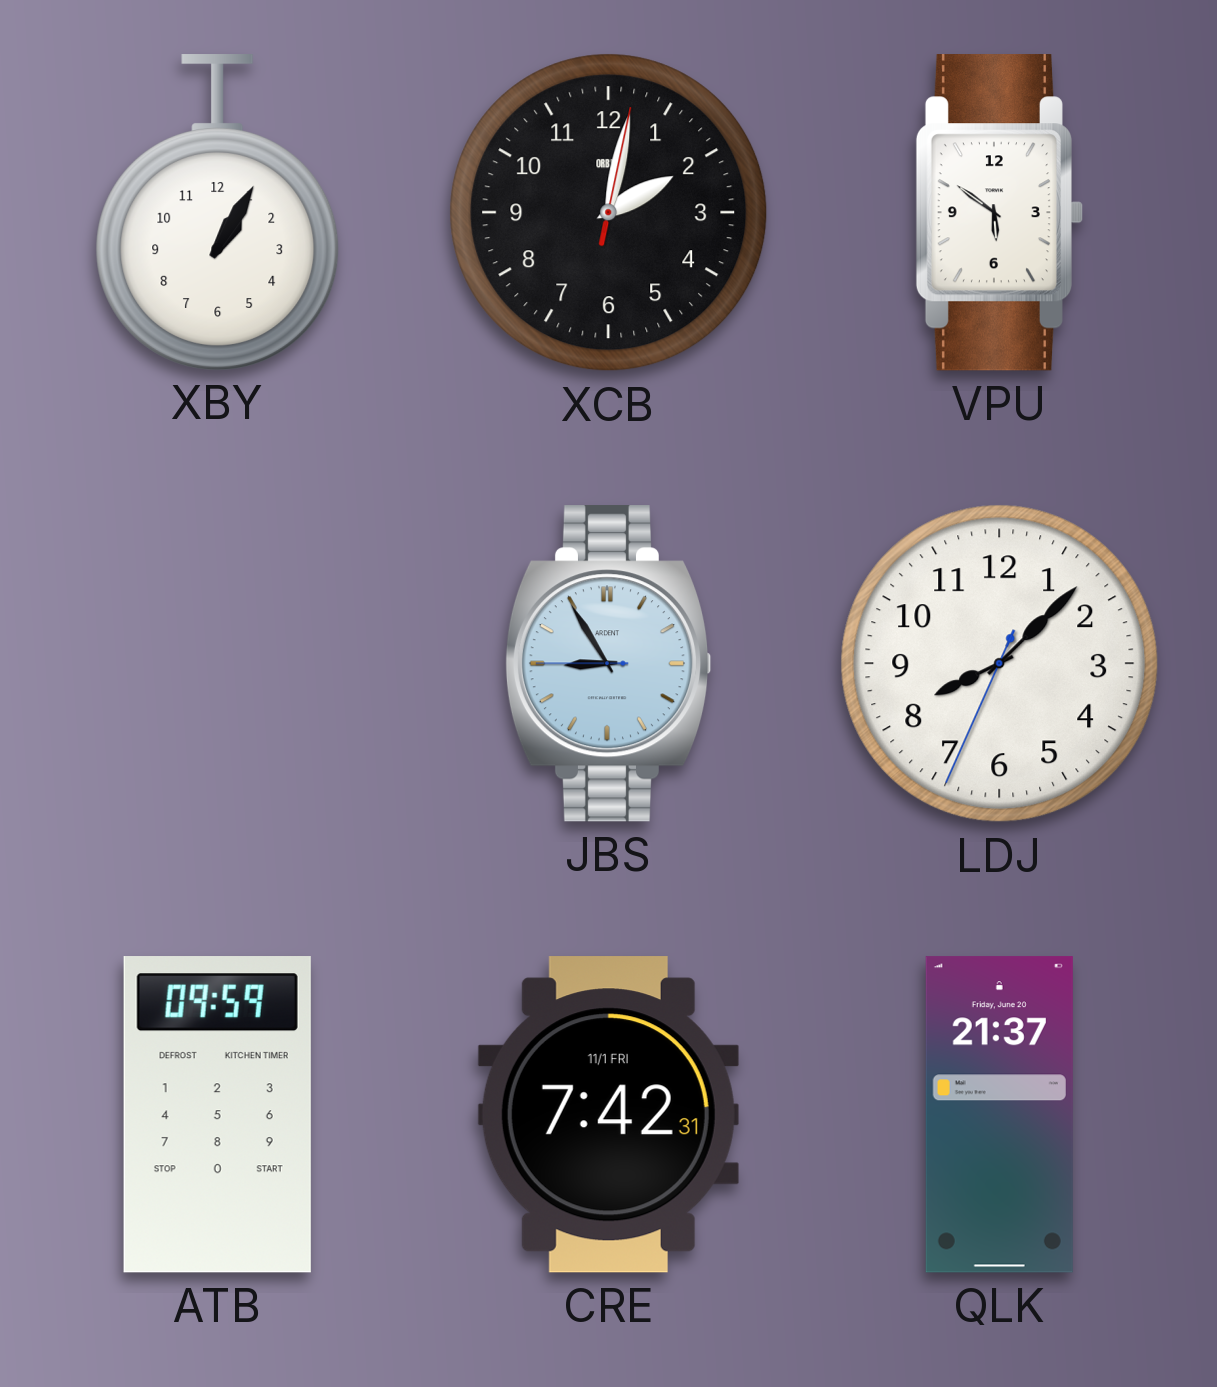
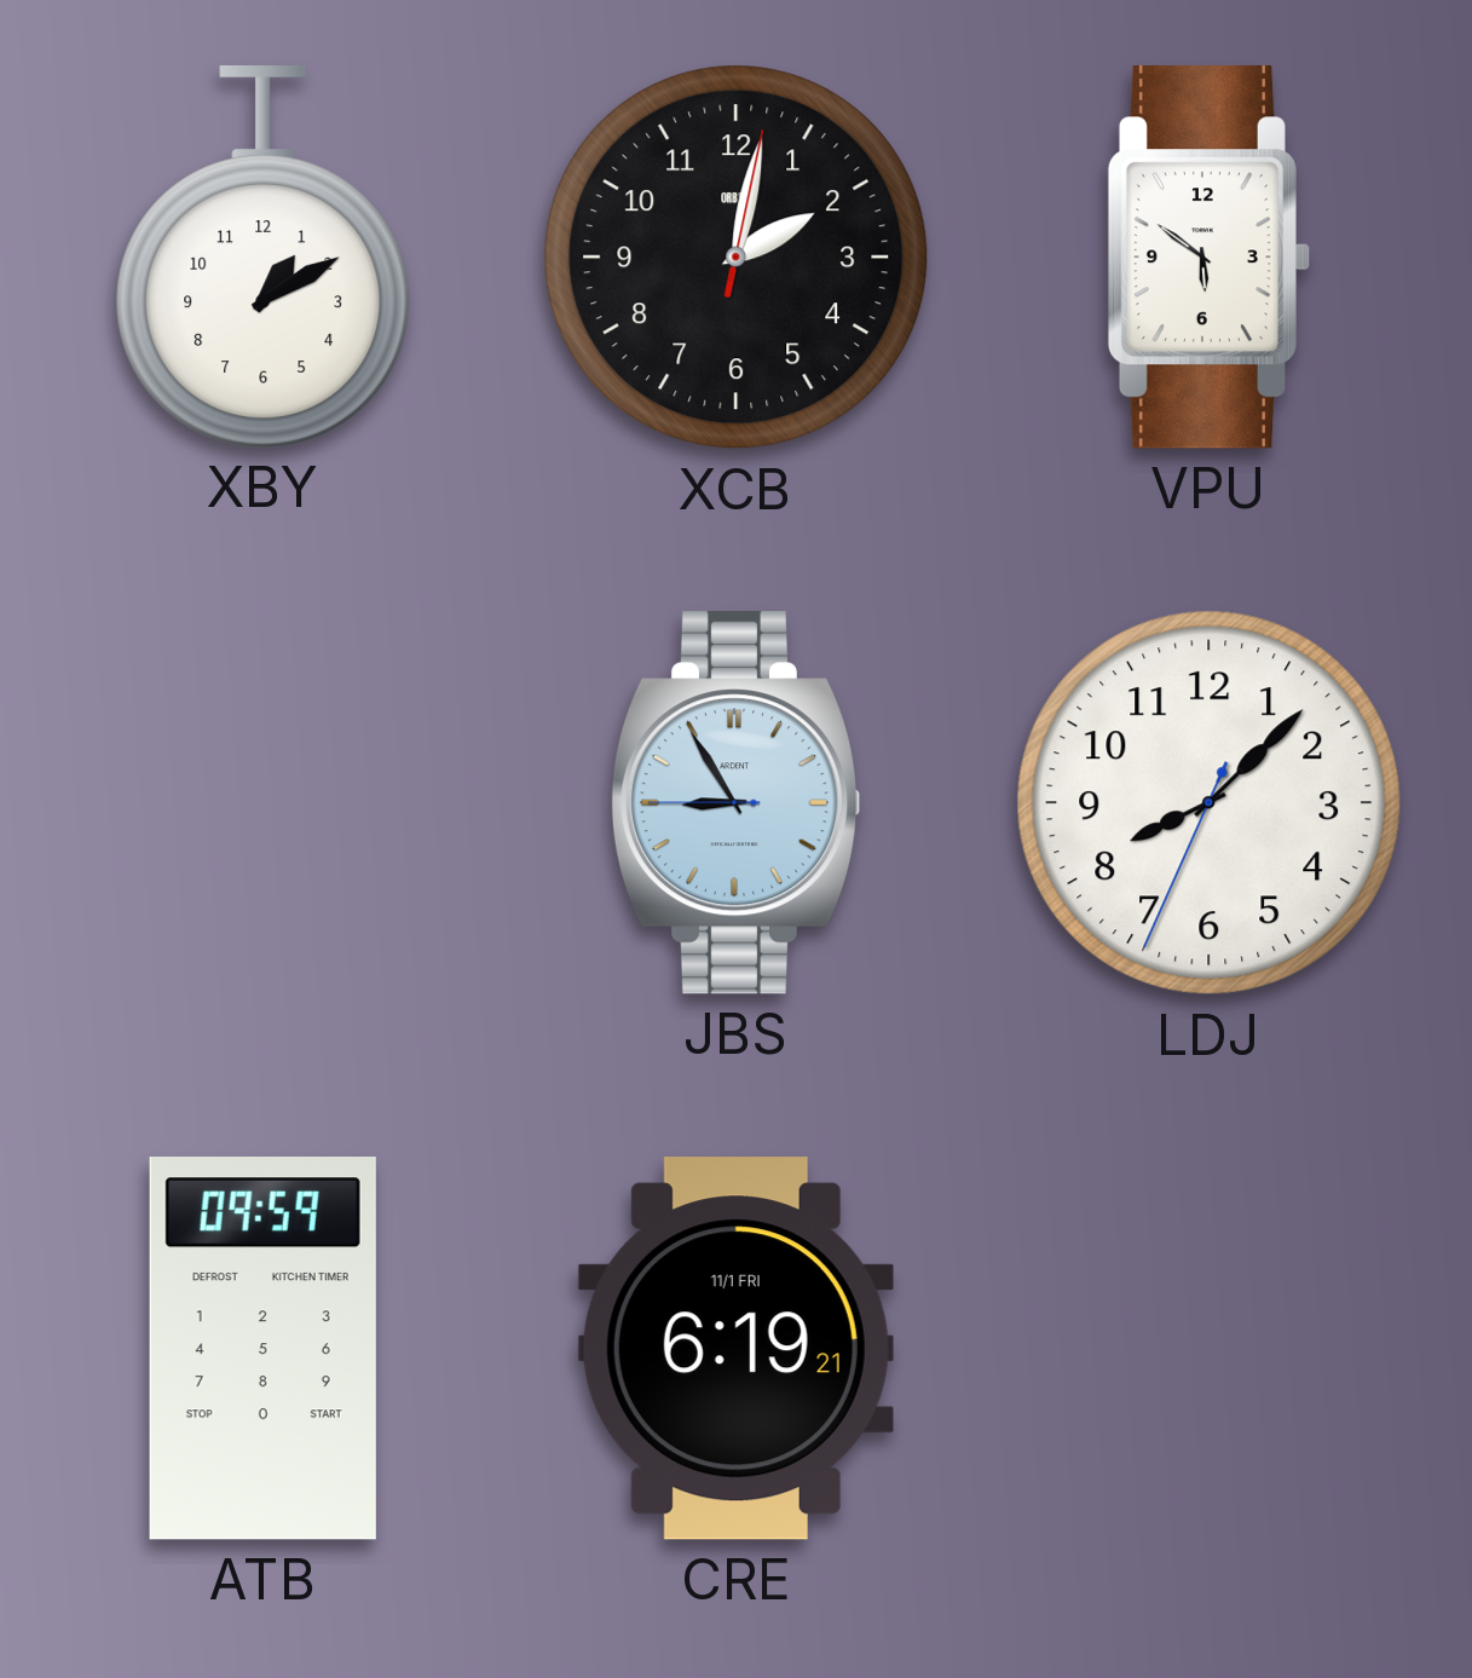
XBY: 1:05 -> 1:10 (264, 256)
CRE: 7:42 -> 6:19 (735, 1349)
QLK: 21:37 -> none (999, 1115)
